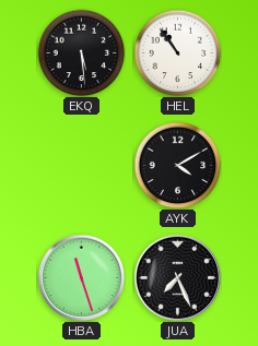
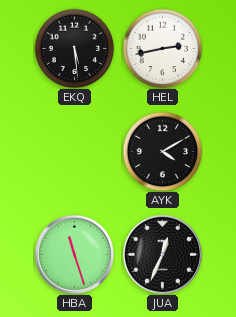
HEL: 10:54 -> 2:43 (162, 48)
JUA: 7:26 -> 12:34 (162, 254)
